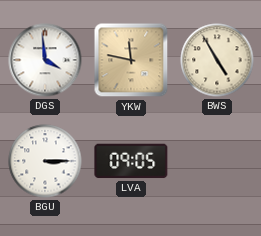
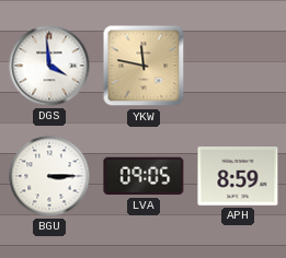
BWS: 4:55 -> none (217, 60)
APH: none -> 8:59 (238, 176)
